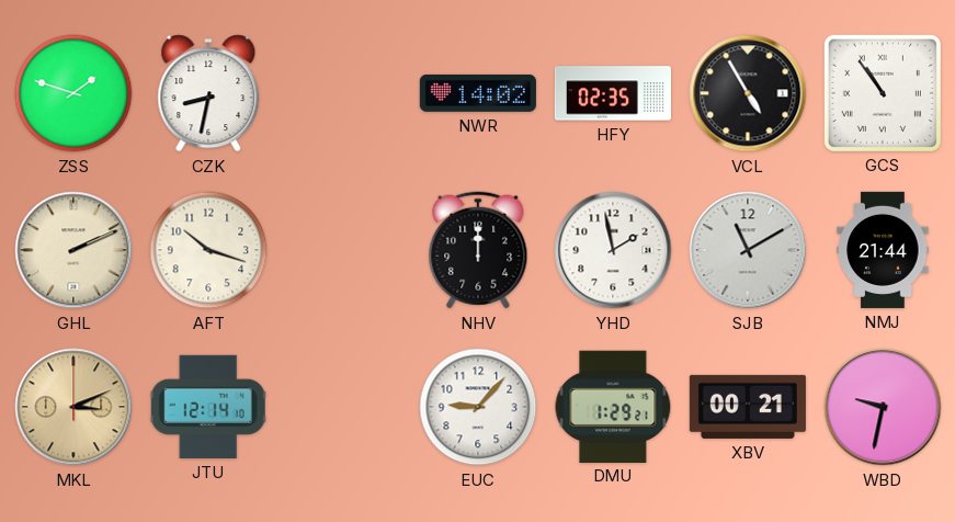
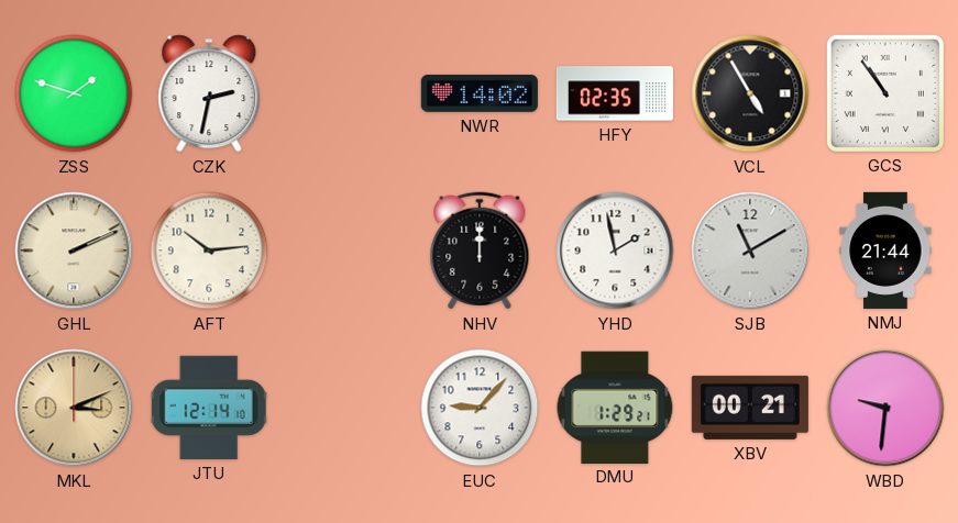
CZK: 8:32 -> 2:32 (209, 93)
AFT: 10:18 -> 10:14 (209, 251)
WBD: 9:32 -> 9:31 (885, 408)
